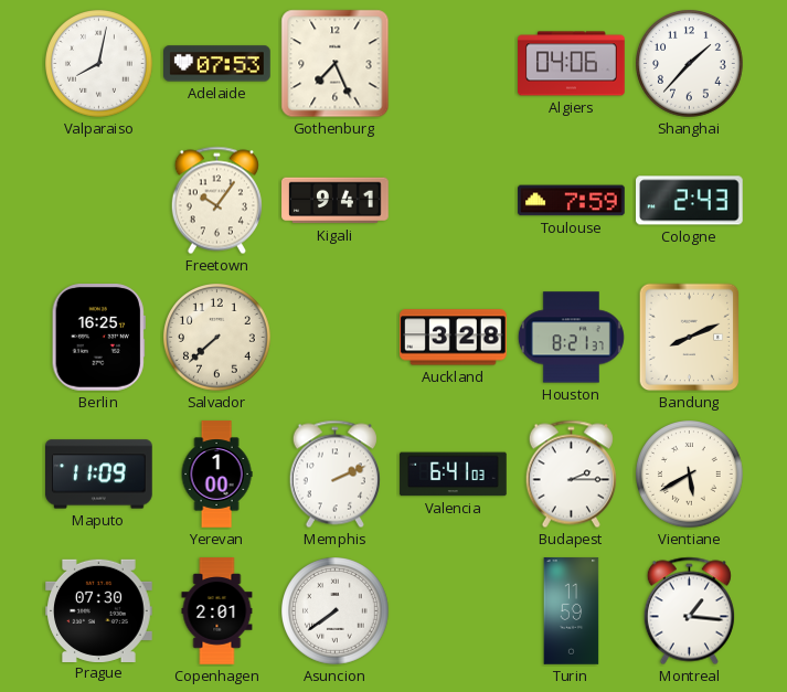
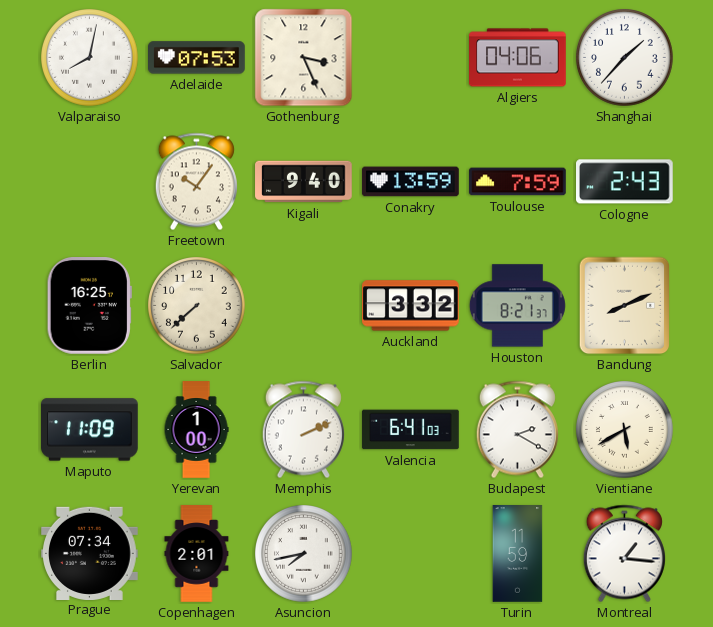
Gothenburg: 7:26 -> 3:26 (304, 58)
Kigali: 9:41 -> 9:40 (304, 182)
Conakry: none -> 13:59 (411, 182)
Auckland: 3:28 -> 3:32 (411, 306)
Budapest: 2:15 -> 2:20 (517, 430)
Prague: 07:30 -> 07:34 (90, 553)
Asuncion: 7:39 -> 7:43 (304, 554)
